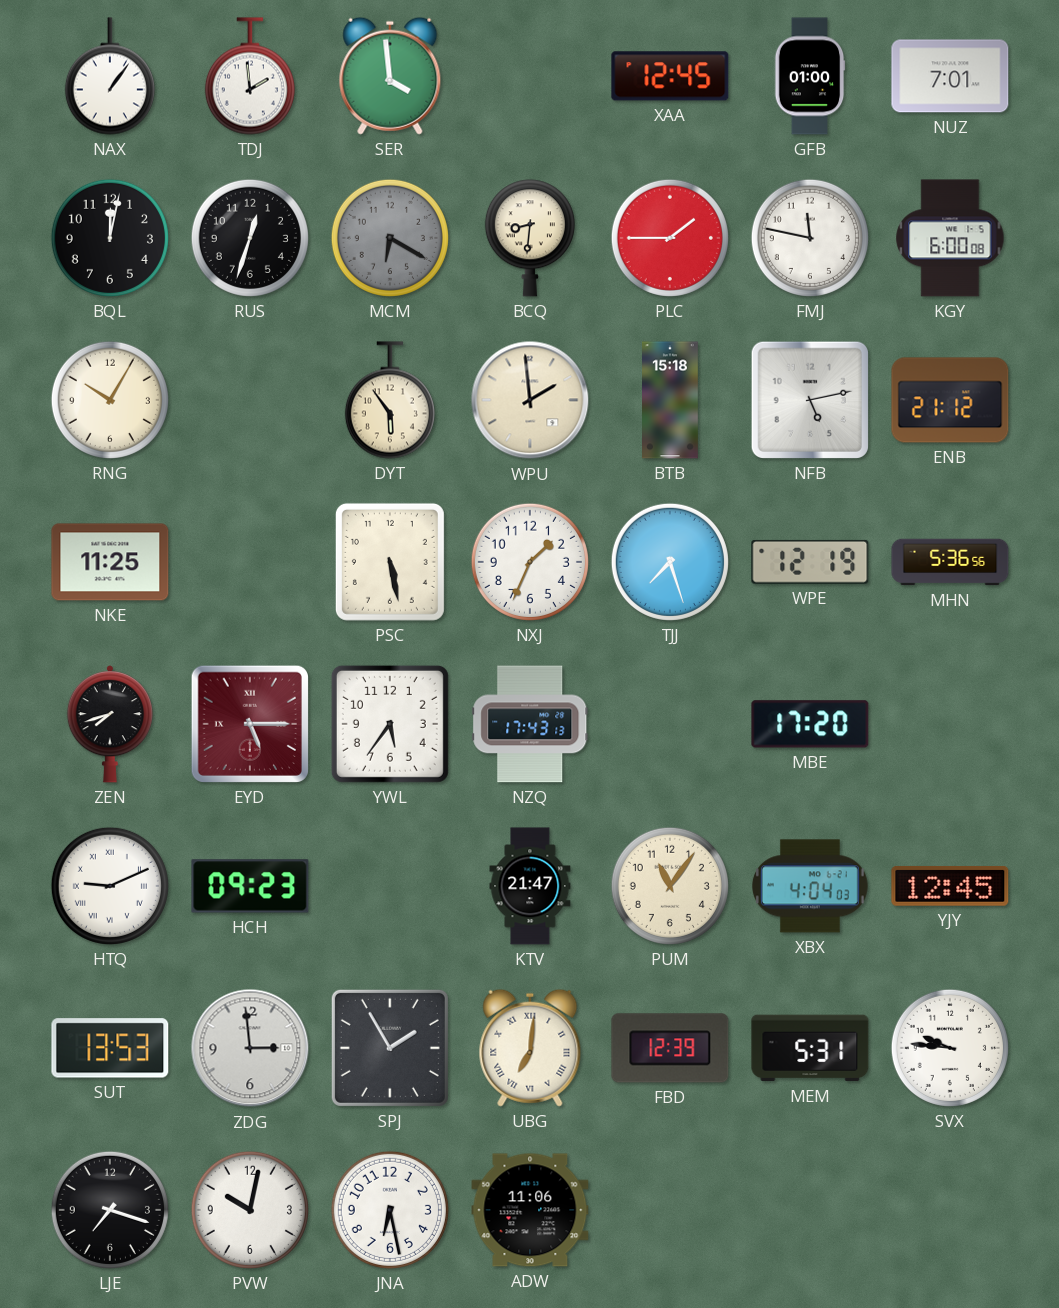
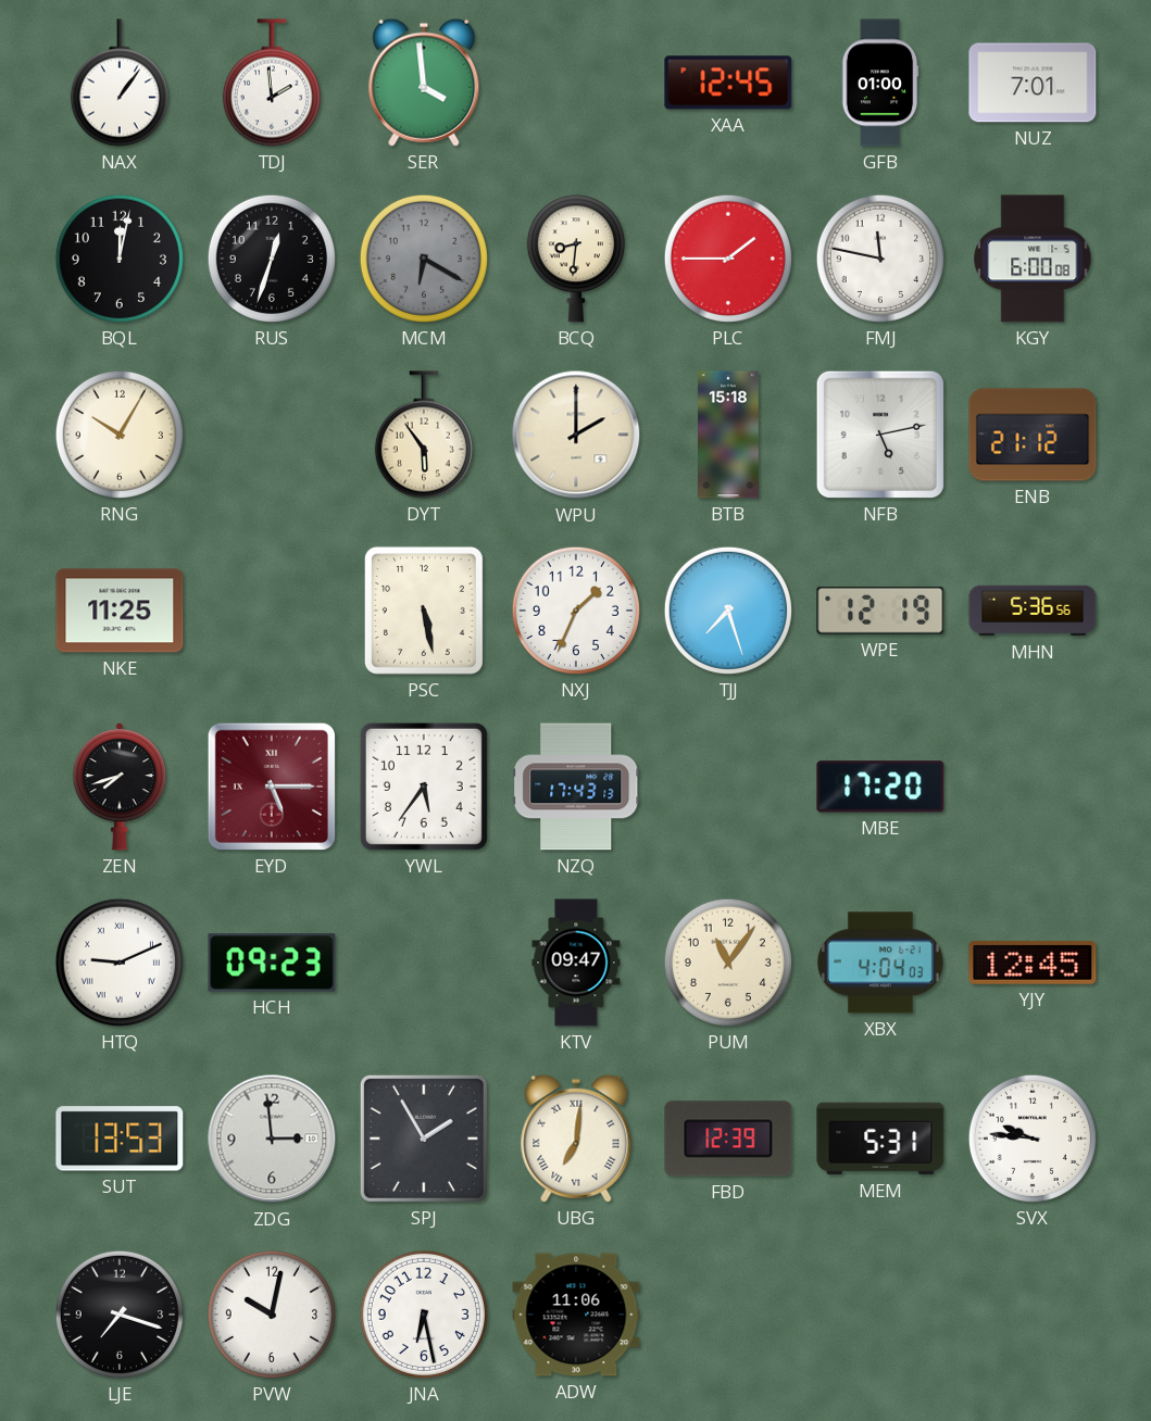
WPU: 1:59 -> 2:00 (576, 435)
KTV: 21:47 -> 09:47 (576, 963)
